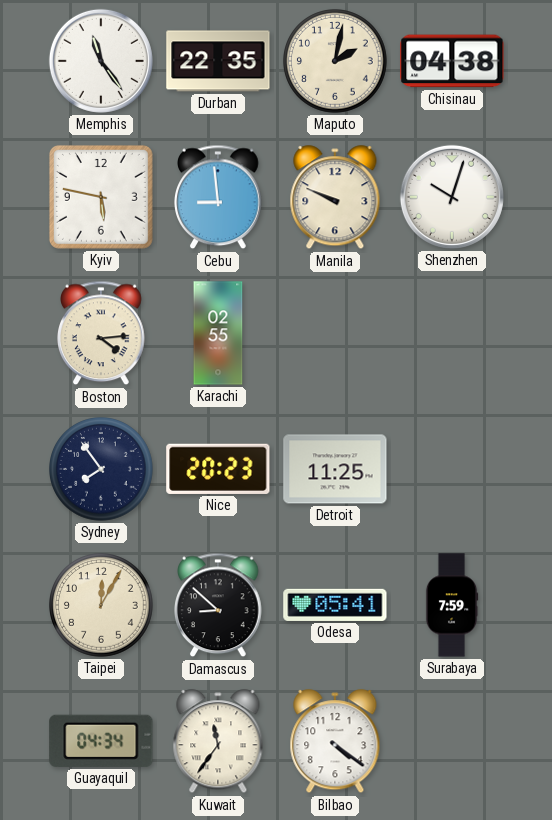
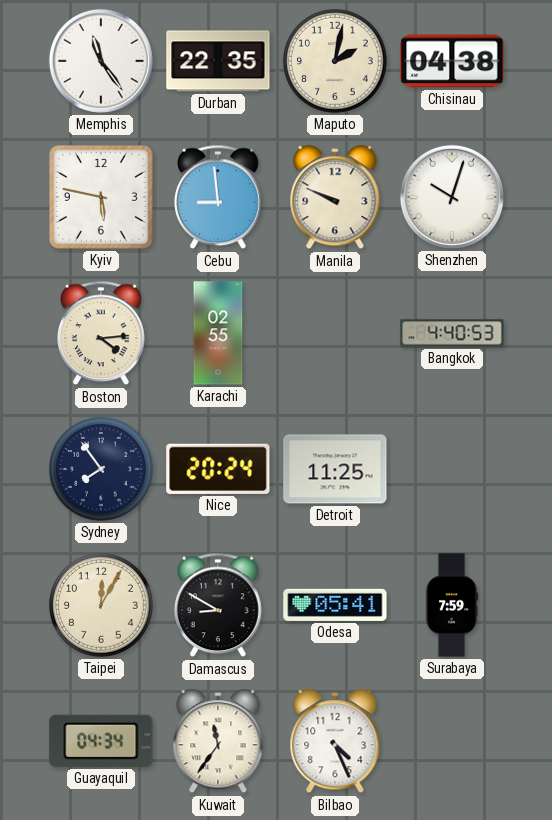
Bangkok: none -> 4:40 (452, 333)
Nice: 20:23 -> 20:24 (218, 469)
Damascus: 8:52 -> 8:50 (219, 605)
Bilbao: 4:21 -> 4:26 (335, 742)
